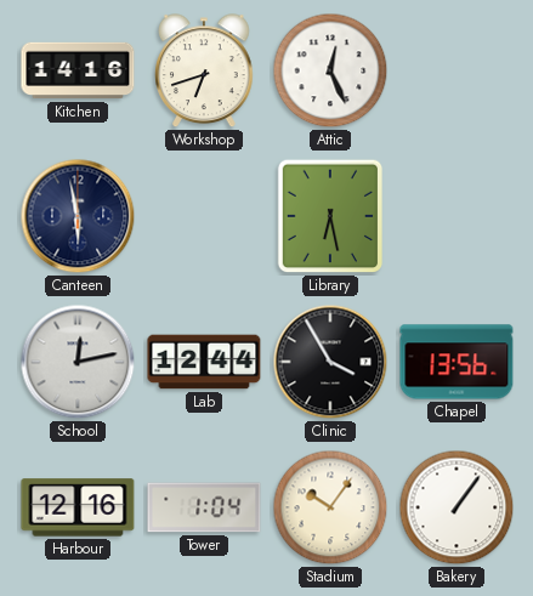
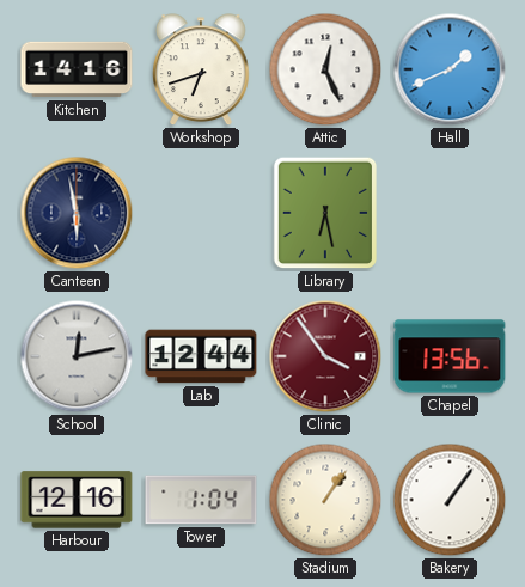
Hall: none -> 1:41 (450, 69)
Clinic: 3:55 -> 3:54 (325, 356)
Clinic dial: black -> burgundy (325, 356)
Stadium: 10:06 -> 1:06 (325, 500)
